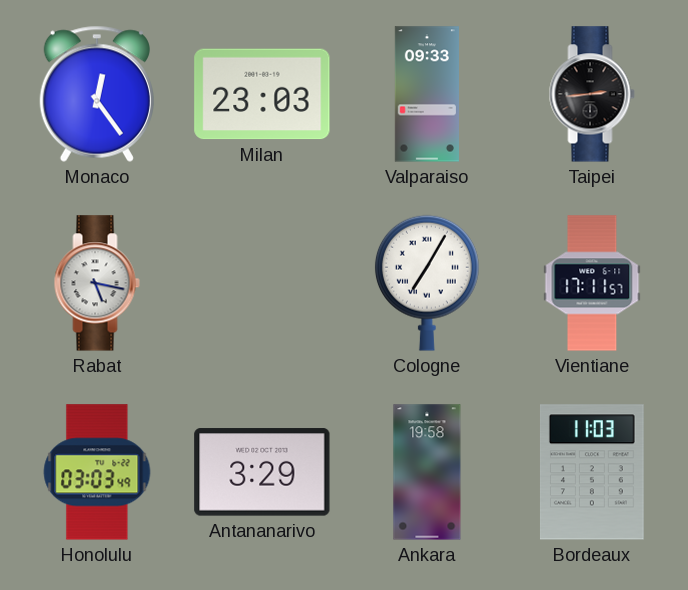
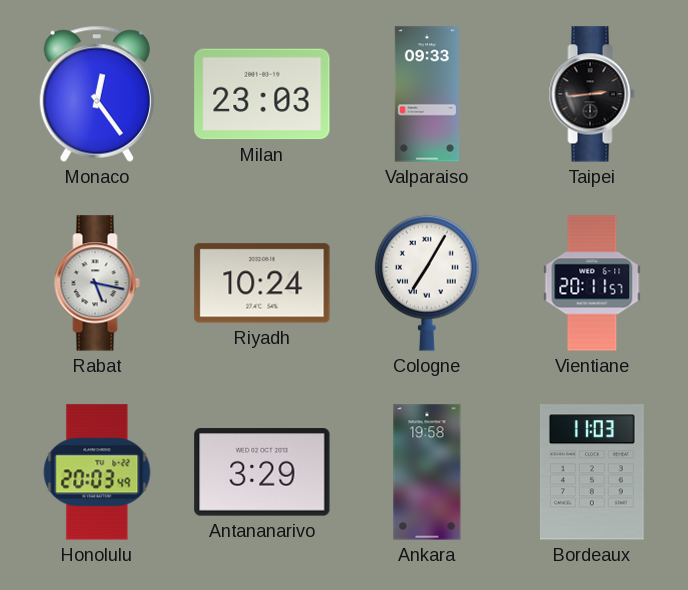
Riyadh: none -> 10:24 (262, 283)
Vientiane: 17:11 -> 20:11 (592, 283)
Honolulu: 03:03 -> 20:03 (97, 472)
